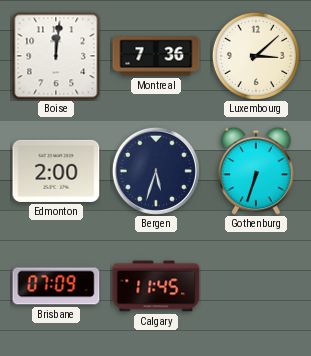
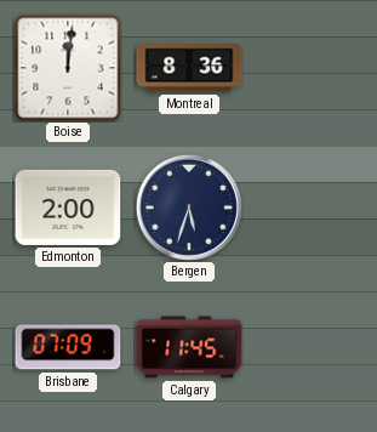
Montreal: 7:36 -> 8:36 (189, 68)
Luxembourg: 3:08 -> none (256, 56)
Gothenburg: 6:33 -> none (256, 171)
